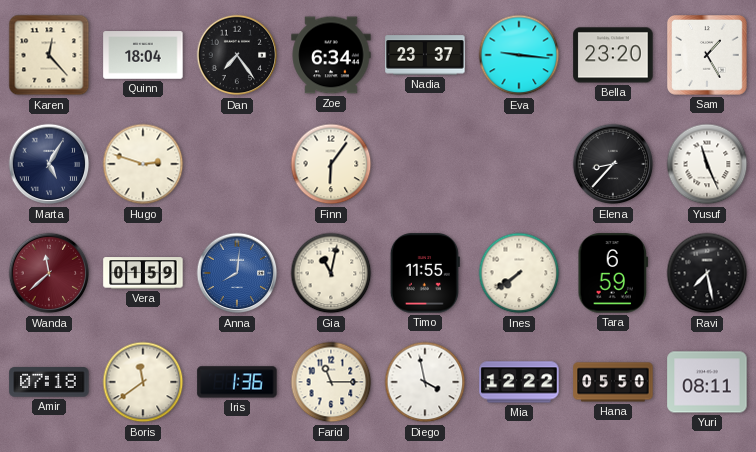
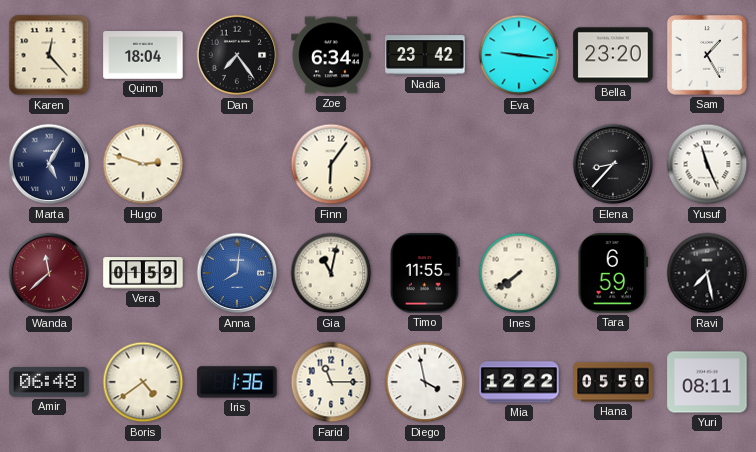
Nadia: 23:37 -> 23:42 (425, 55)
Amir: 07:18 -> 06:48 (49, 382)
Boris: 11:39 -> 4:39 (143, 382)
